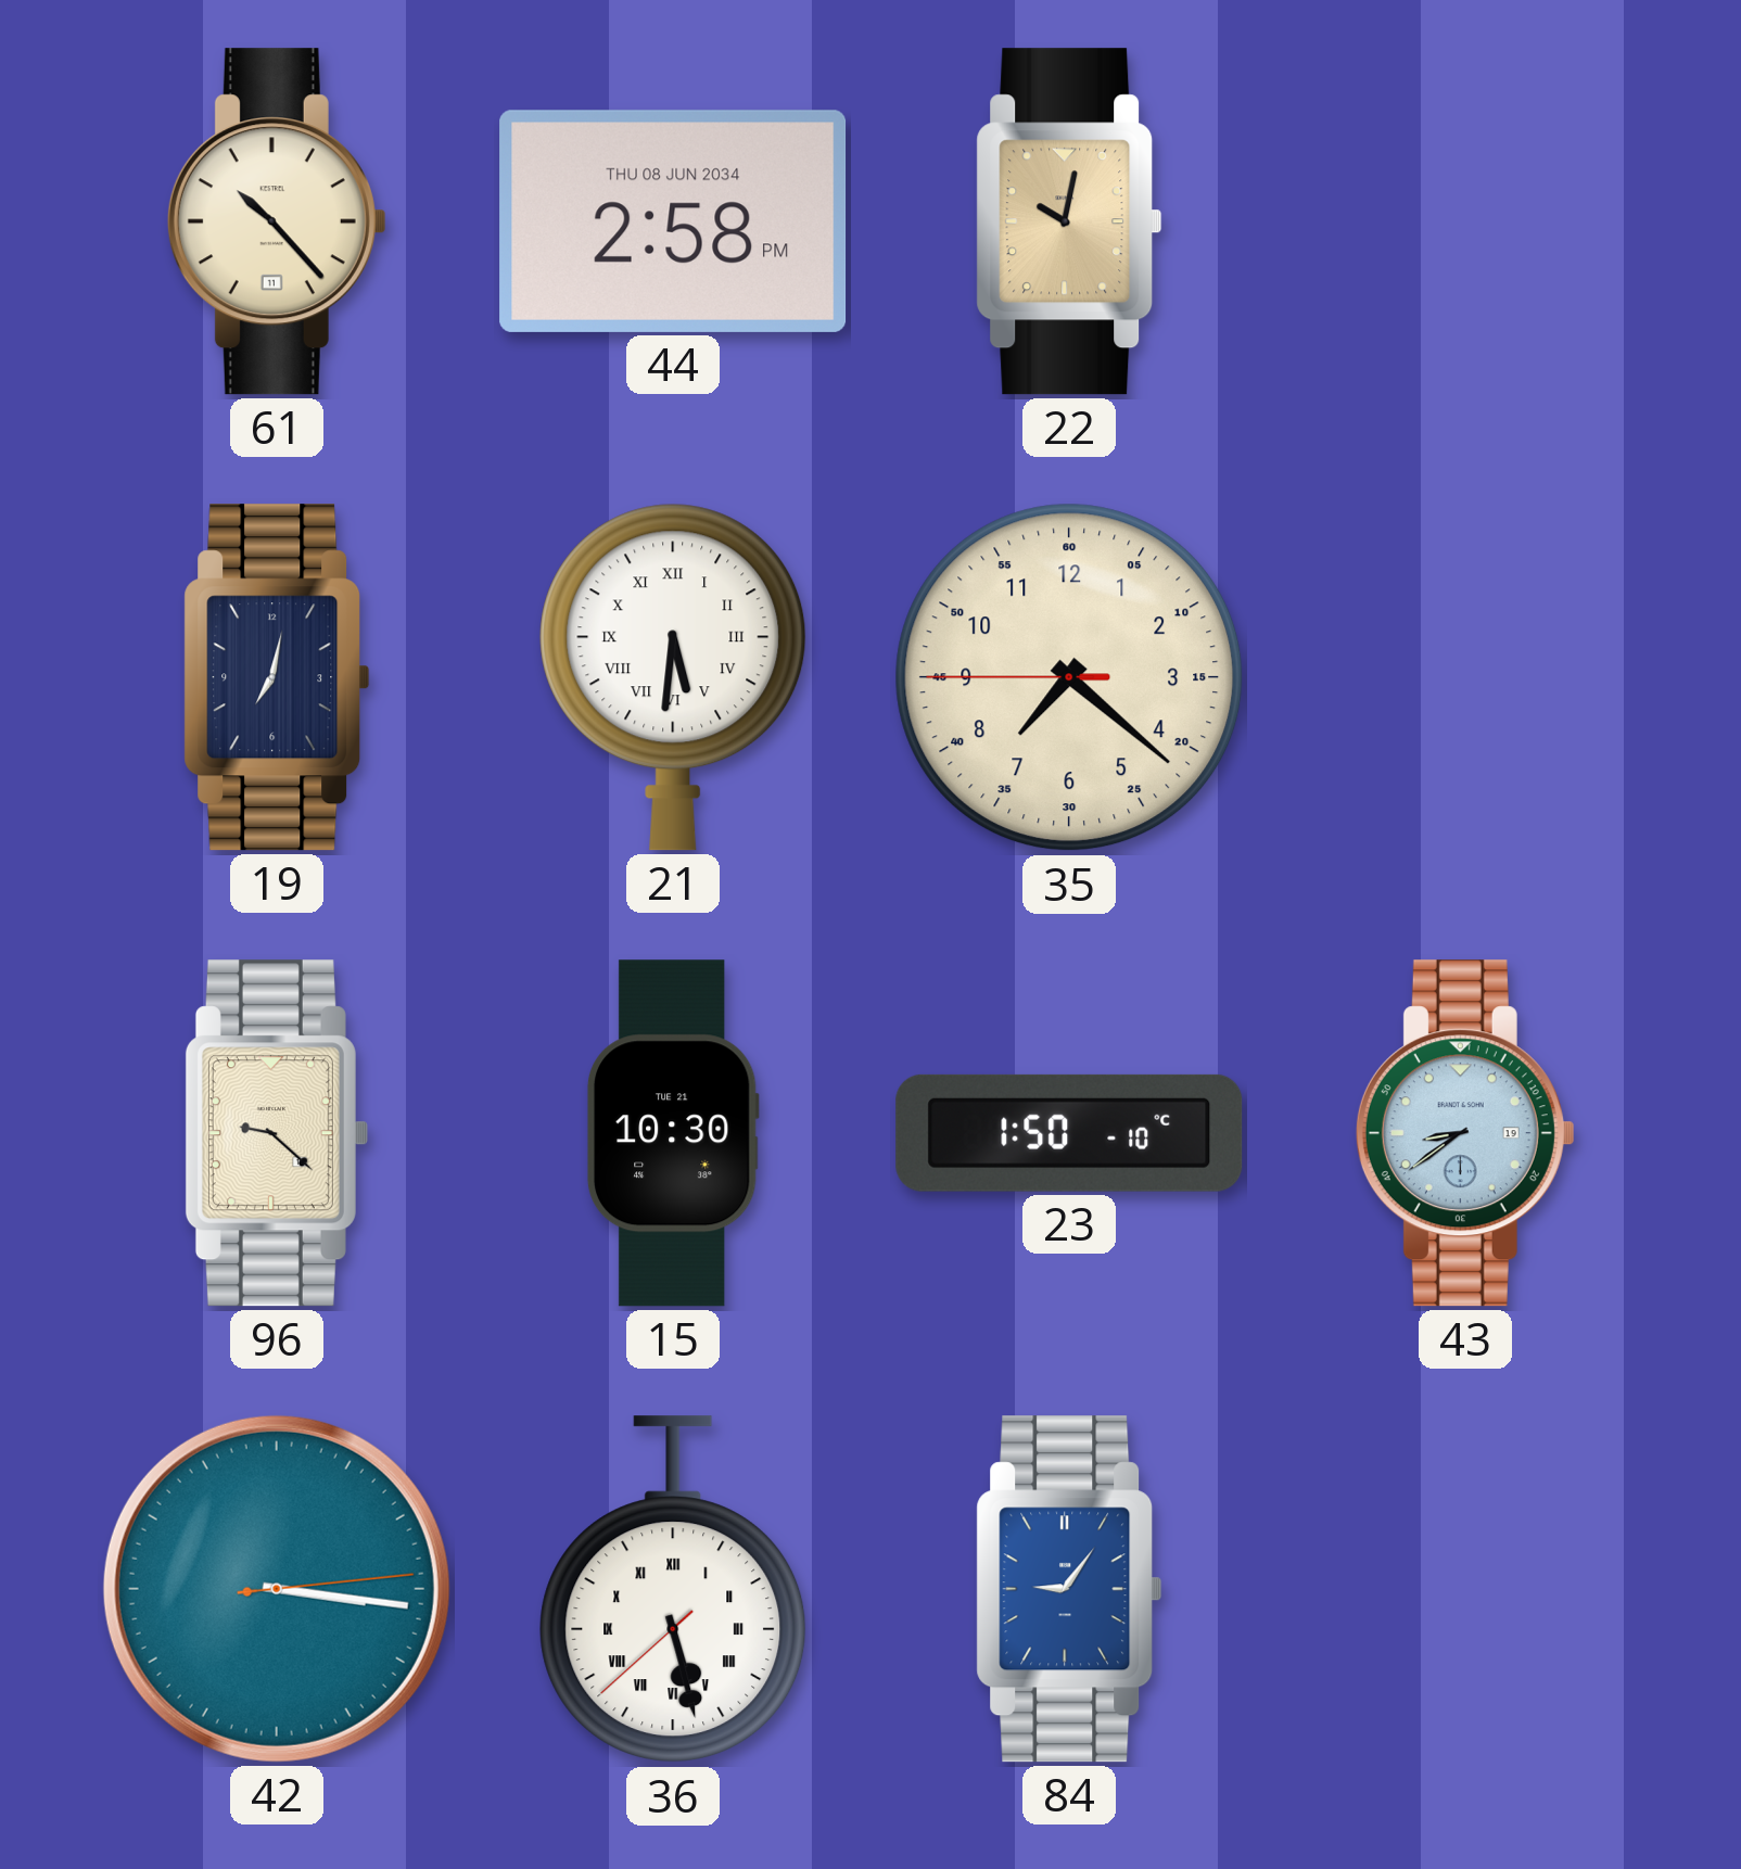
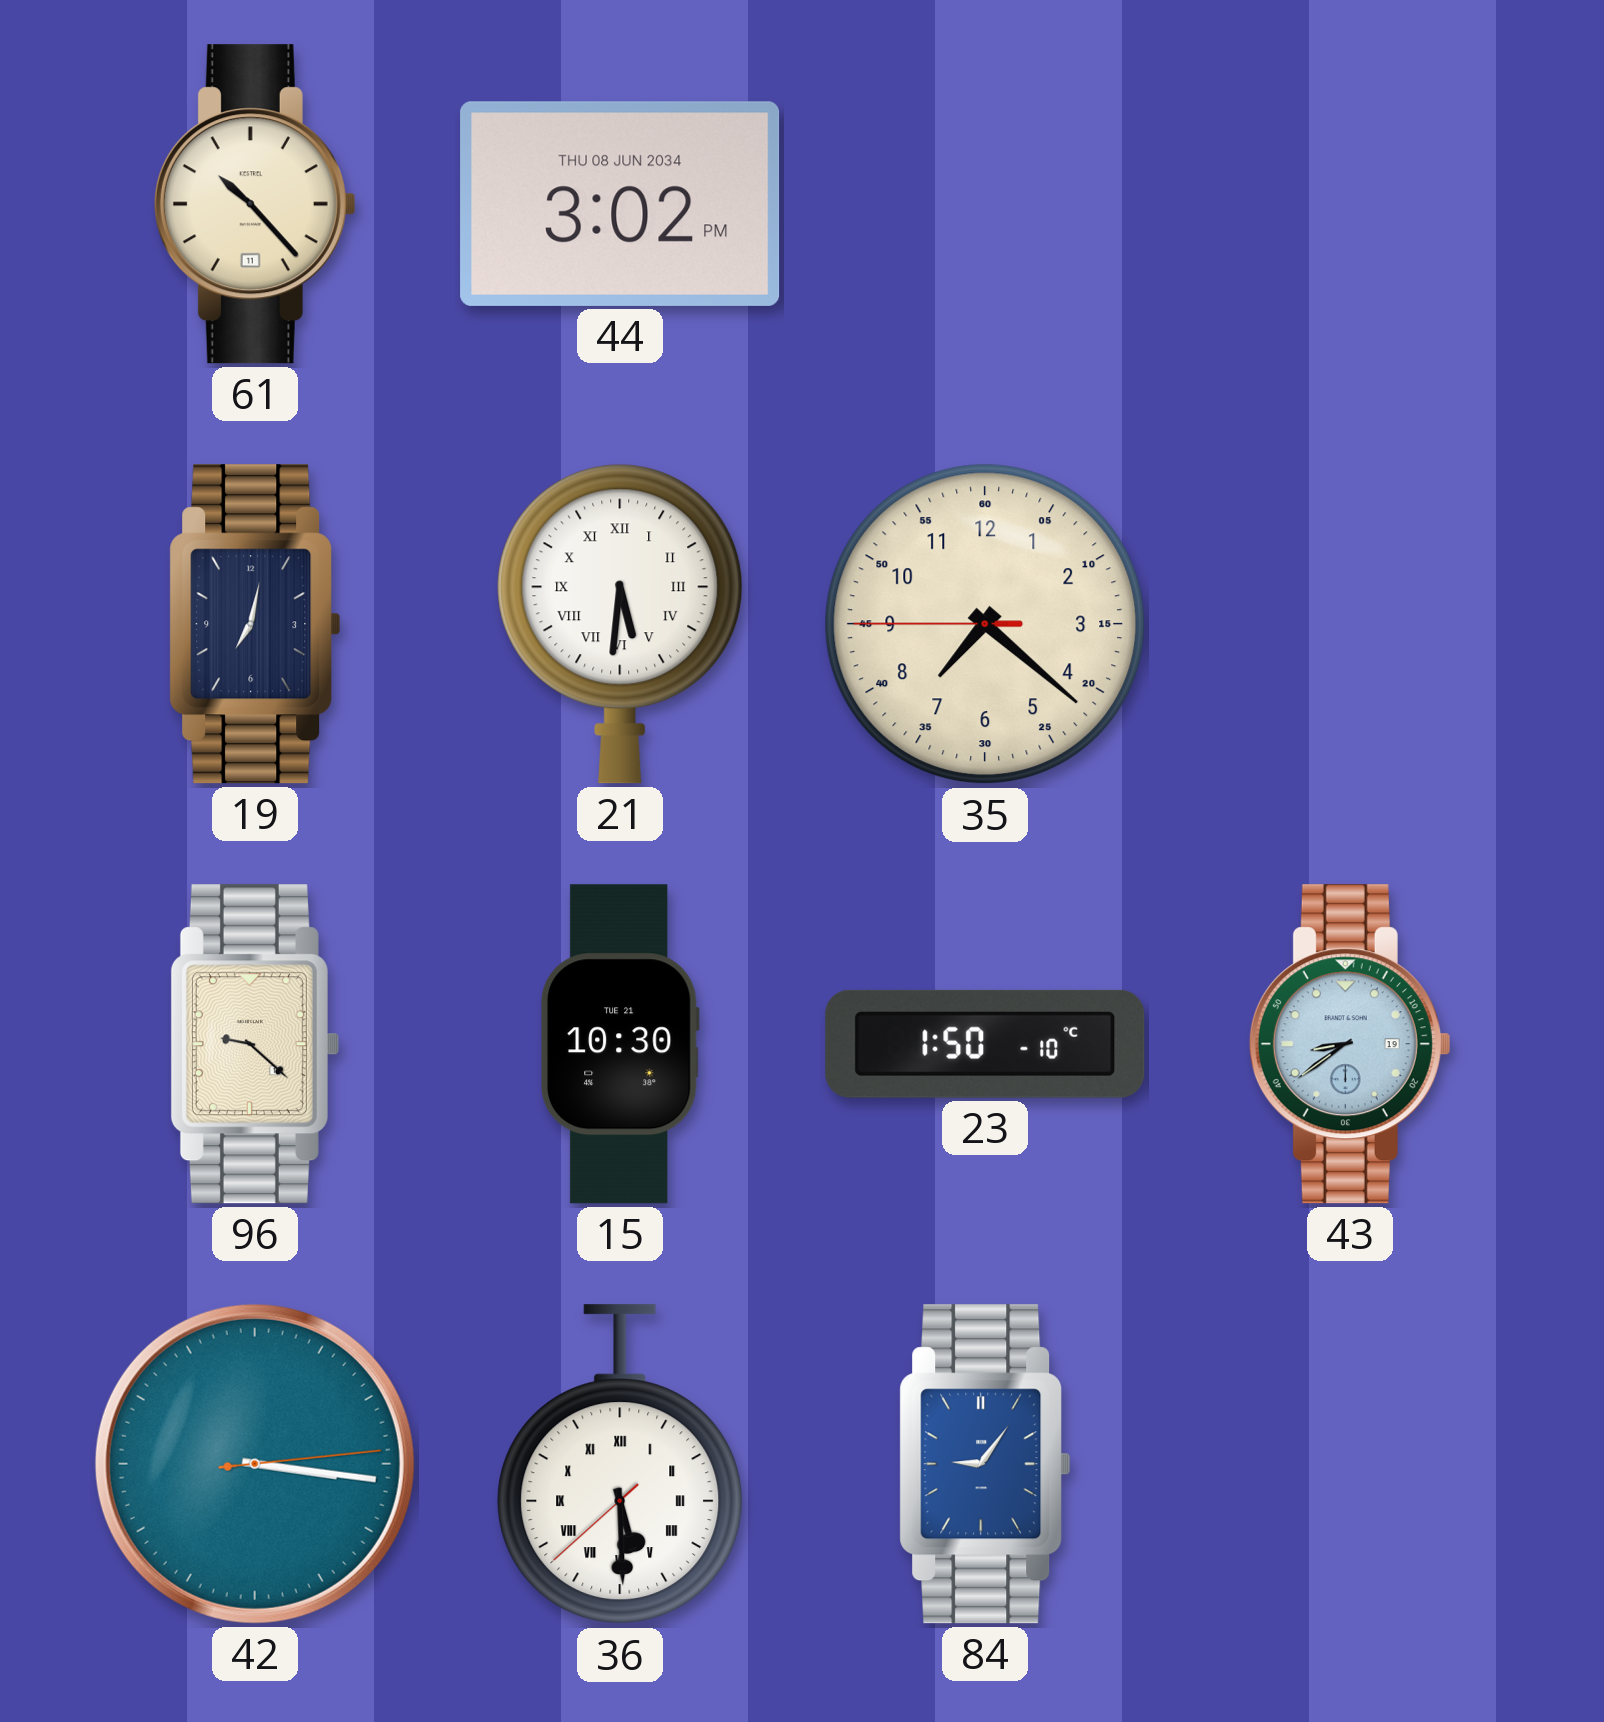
44: 2:58 -> 3:02 (620, 204)
22: 10:02 -> none (1069, 221)
36: 5:27 -> 5:29 (620, 1465)
